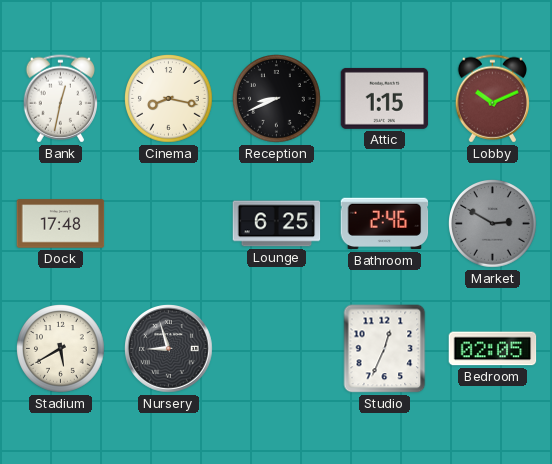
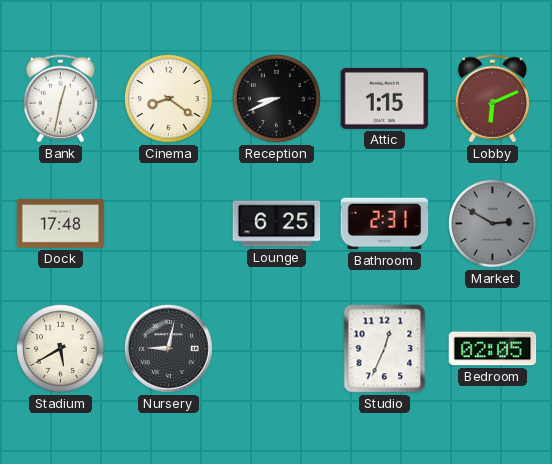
Cinema: 8:17 -> 8:21 (169, 99)
Lobby: 10:11 -> 6:11 (492, 99)
Bathroom: 2:46 -> 2:31 (385, 224)
Nursery: 8:57 -> 9:02 (169, 349)
